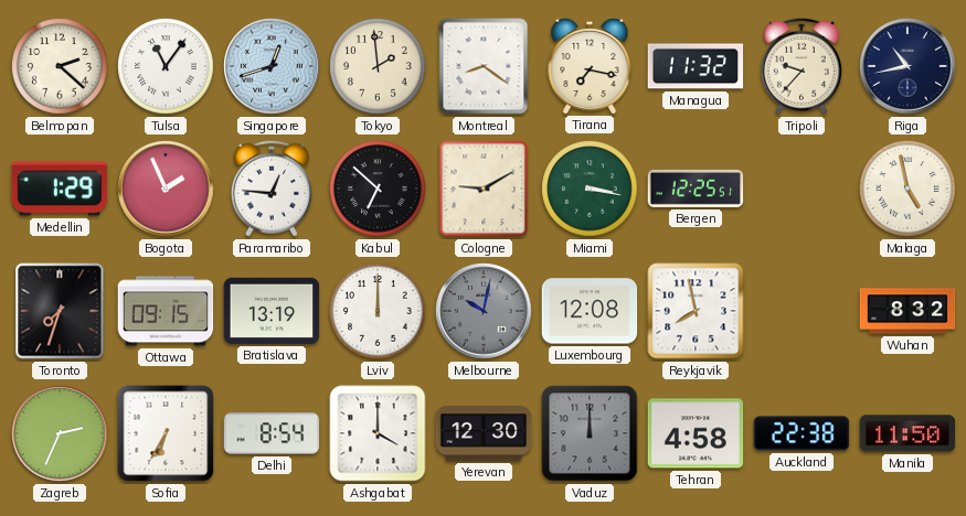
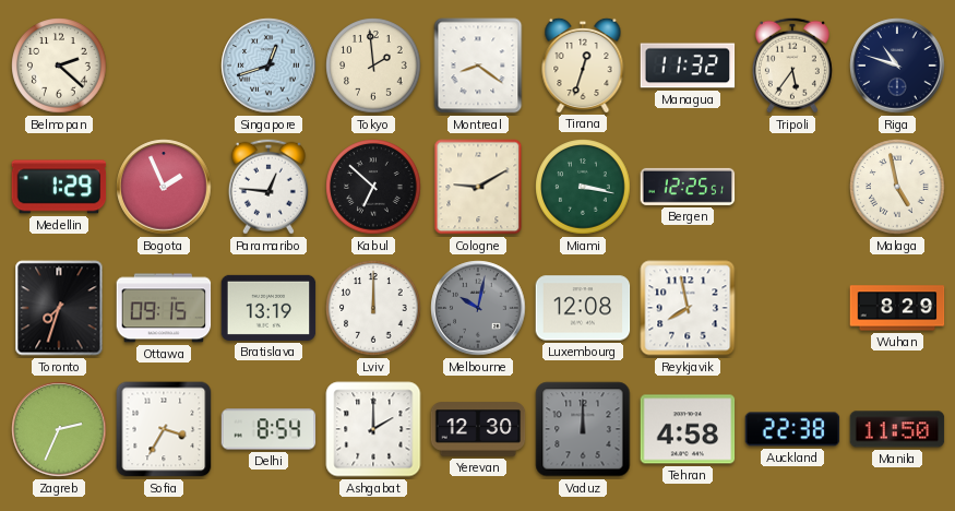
Tulsa: 11:06 -> none (166, 66)
Tirana: 7:17 -> 12:33 (583, 64)
Tripoli: 9:37 -> 5:36 (792, 66)
Riga: 10:43 -> 10:48 (897, 66)
Wuhan: 8:32 -> 8:29 (897, 308)
Sofia: 6:35 -> 3:35 (164, 429)
Ashgabat: 4:00 -> 2:00 (373, 429)
